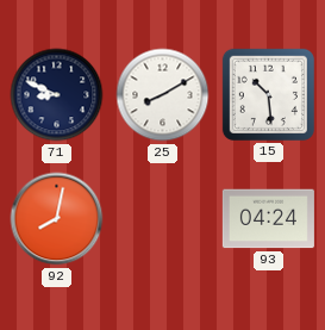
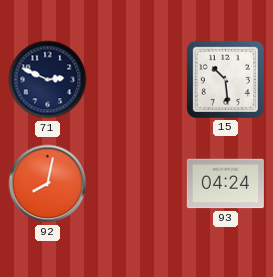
71: 8:49 -> 2:49 (48, 80)
25: 8:10 -> none (163, 95)
